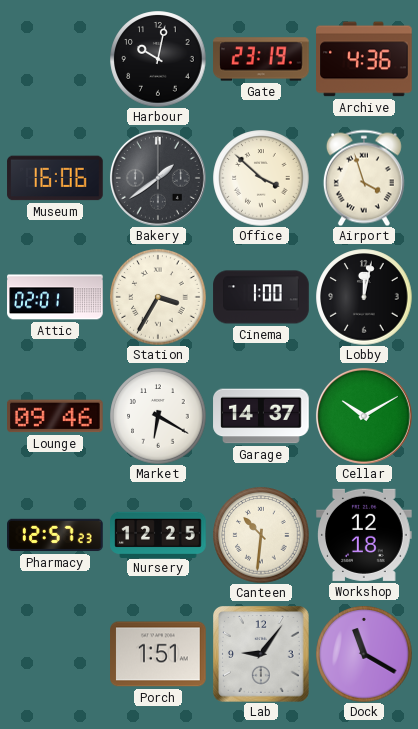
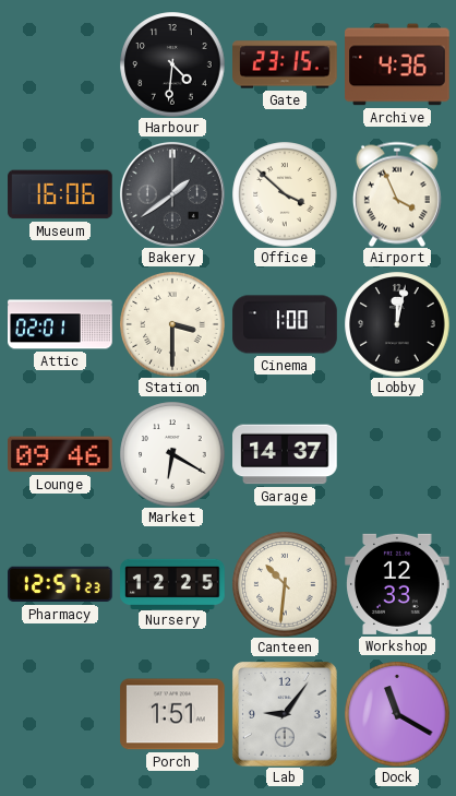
Harbour: 10:02 -> 4:31 (172, 64)
Gate: 23:19 -> 23:15 (285, 64)
Airport: 3:57 -> 3:56 (397, 194)
Station: 3:35 -> 3:30 (172, 324)
Cellar: 10:10 -> none (364, 416)
Workshop: 12:18 -> 12:33 (397, 584)
